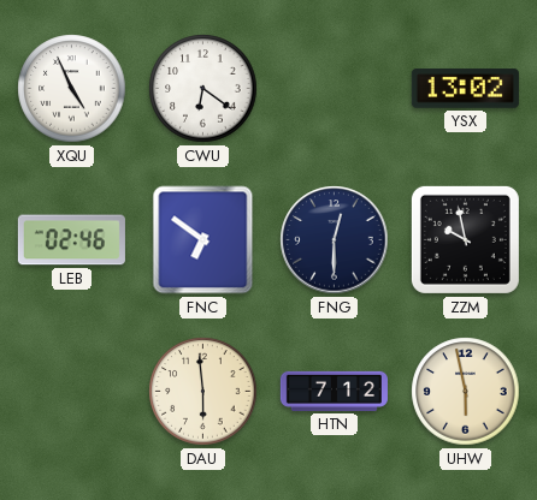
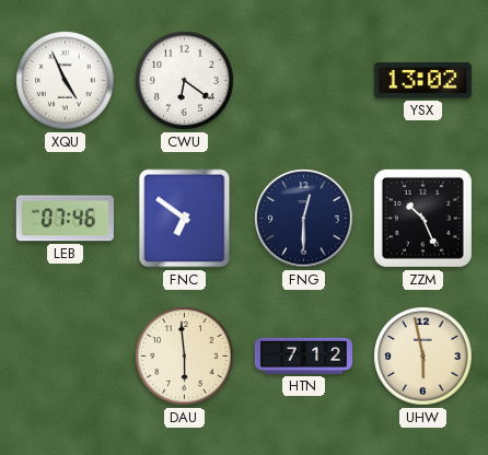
LEB: 02:46 -> 07:46 (65, 219)
ZZM: 9:58 -> 10:26 (422, 218)
